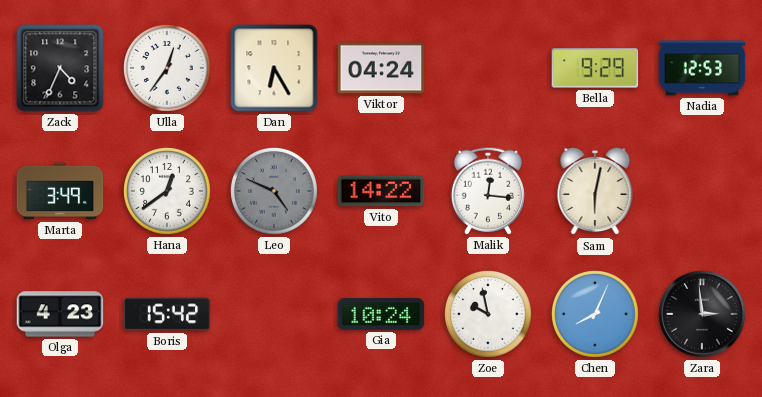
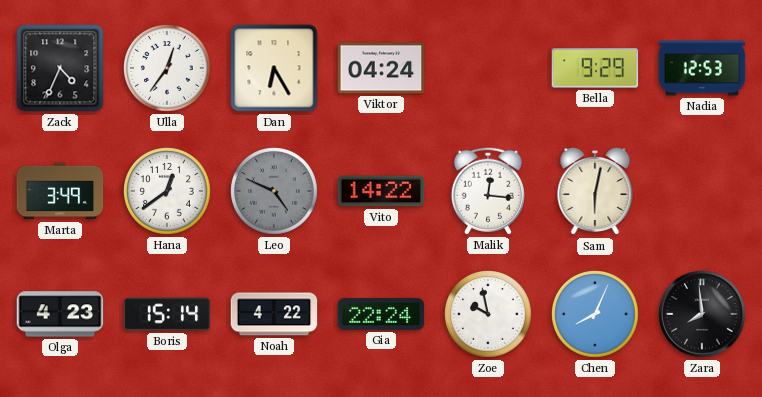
Boris: 15:42 -> 15:14 (167, 314)
Noah: none -> 4:22 (274, 314)
Gia: 10:24 -> 22:24 (381, 314)
Zara: 2:59 -> 7:59 (702, 314)
